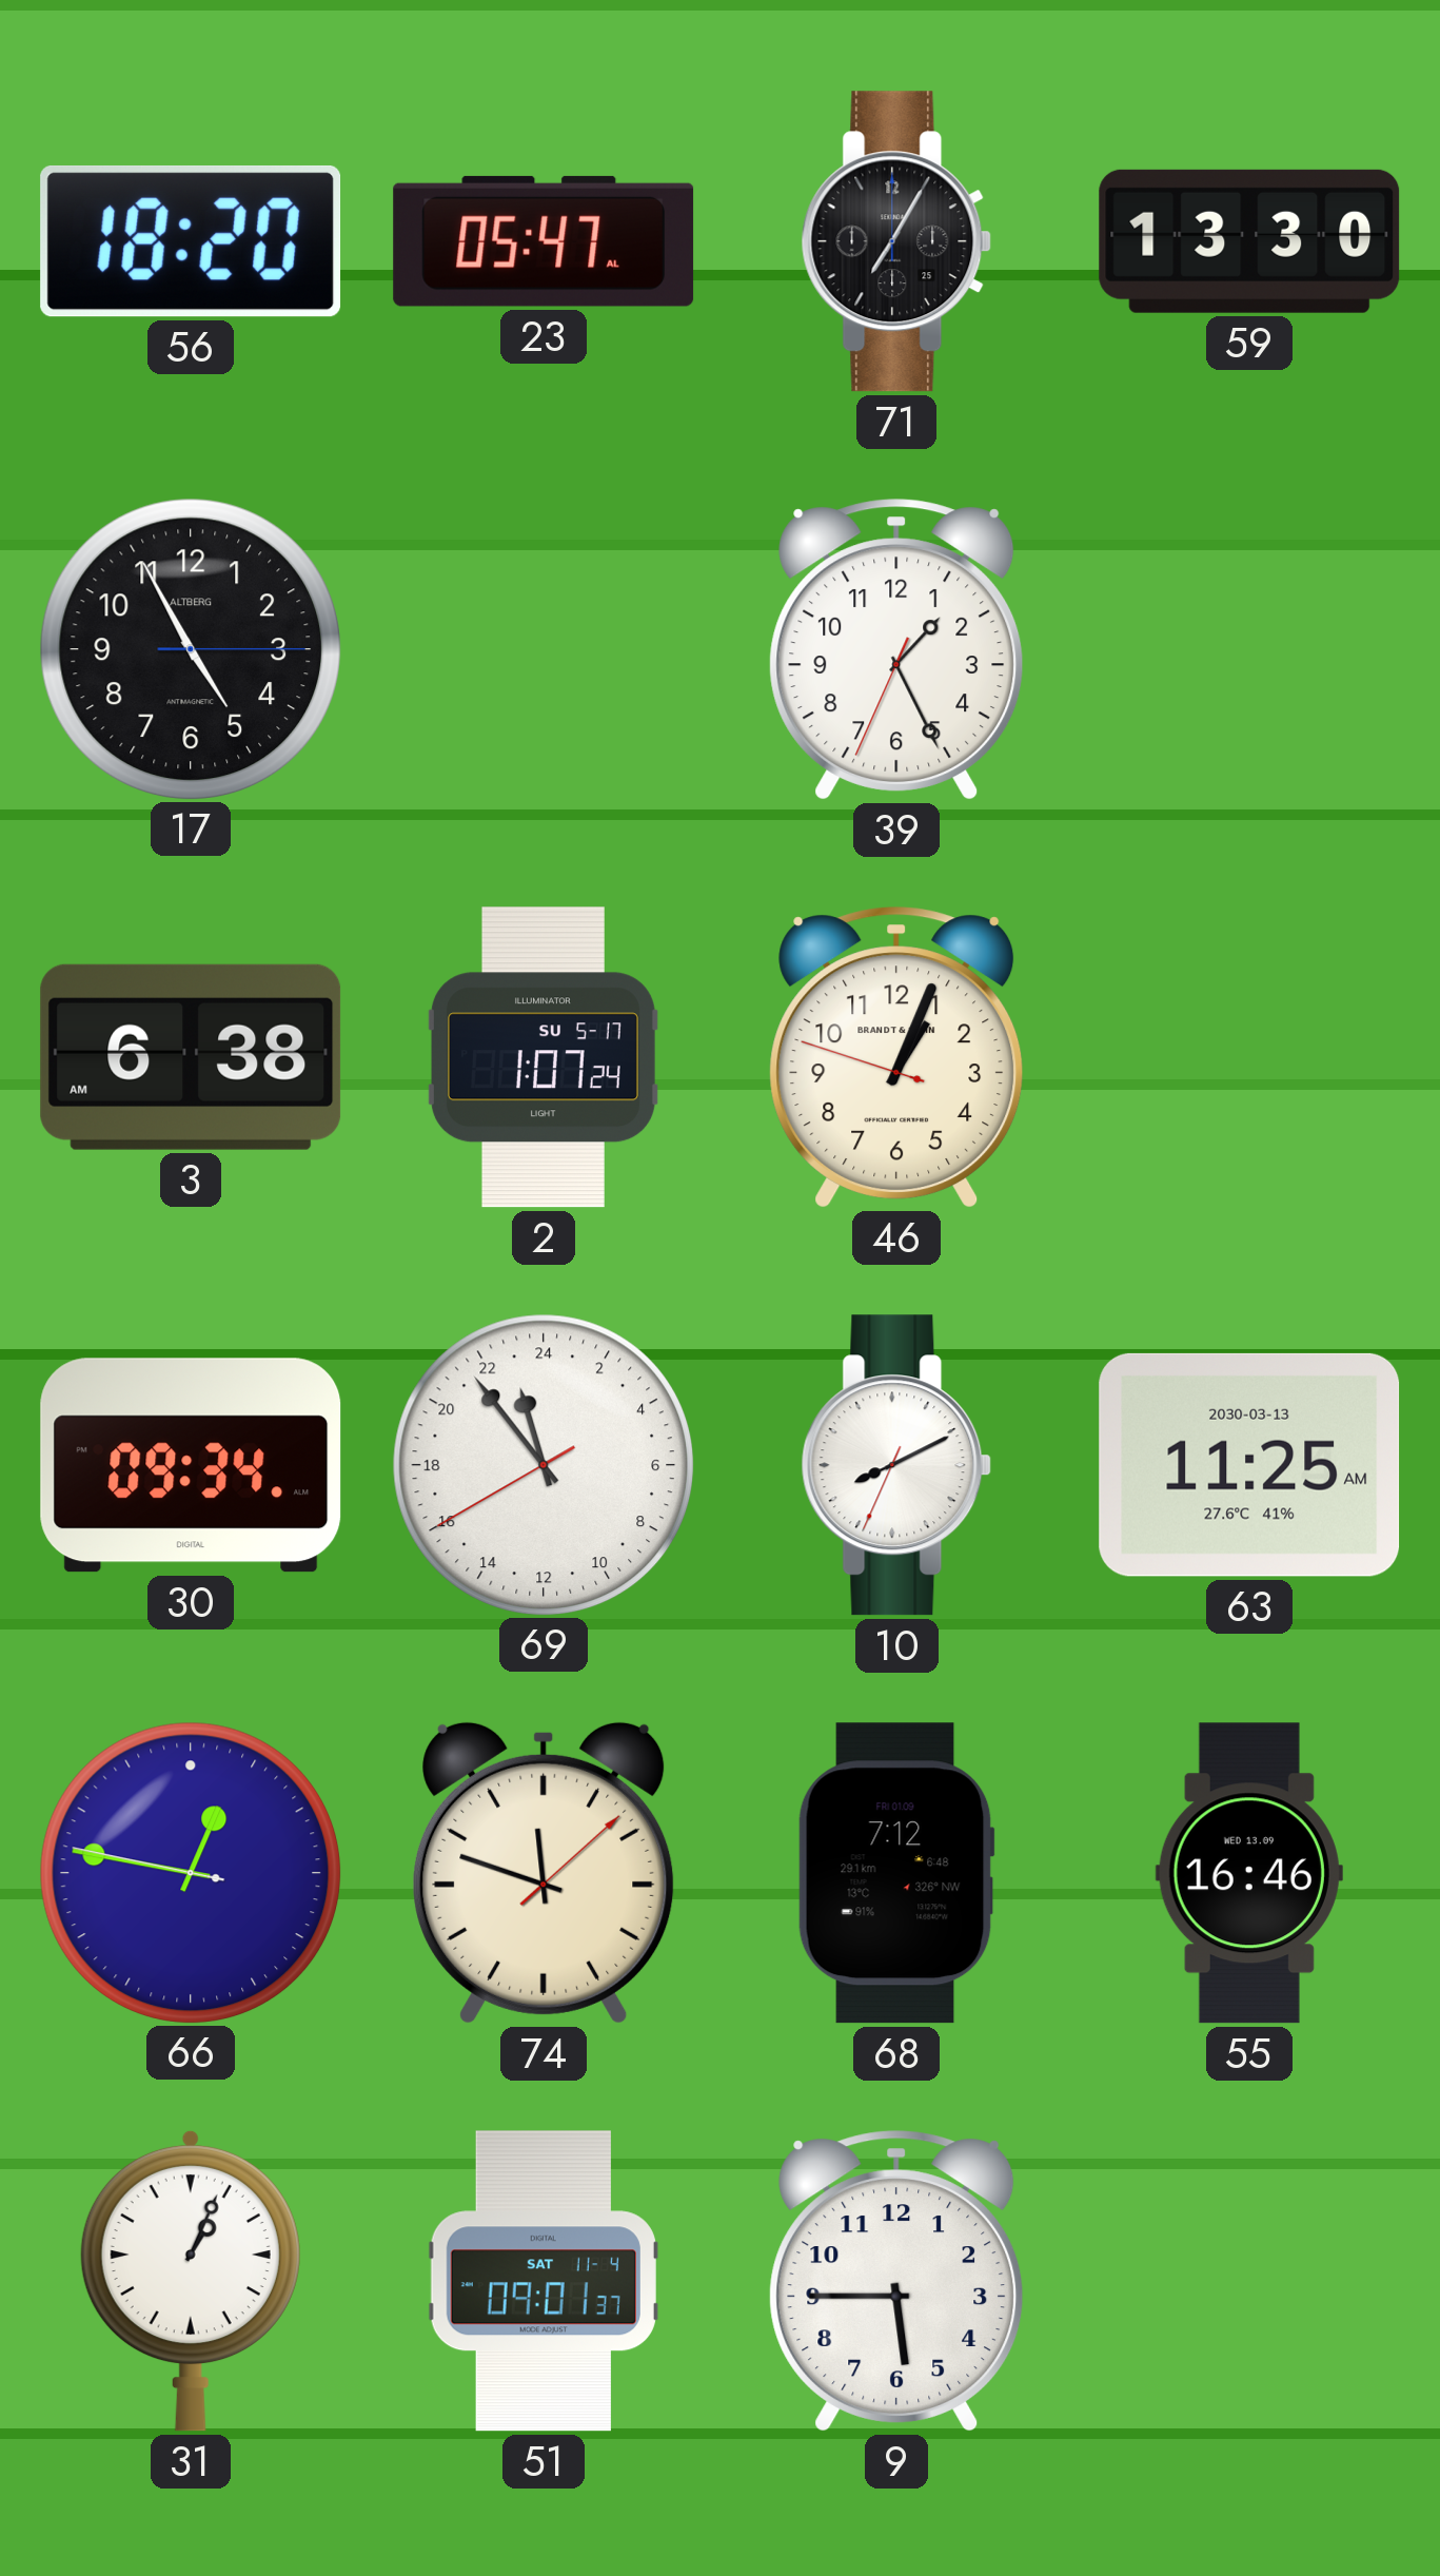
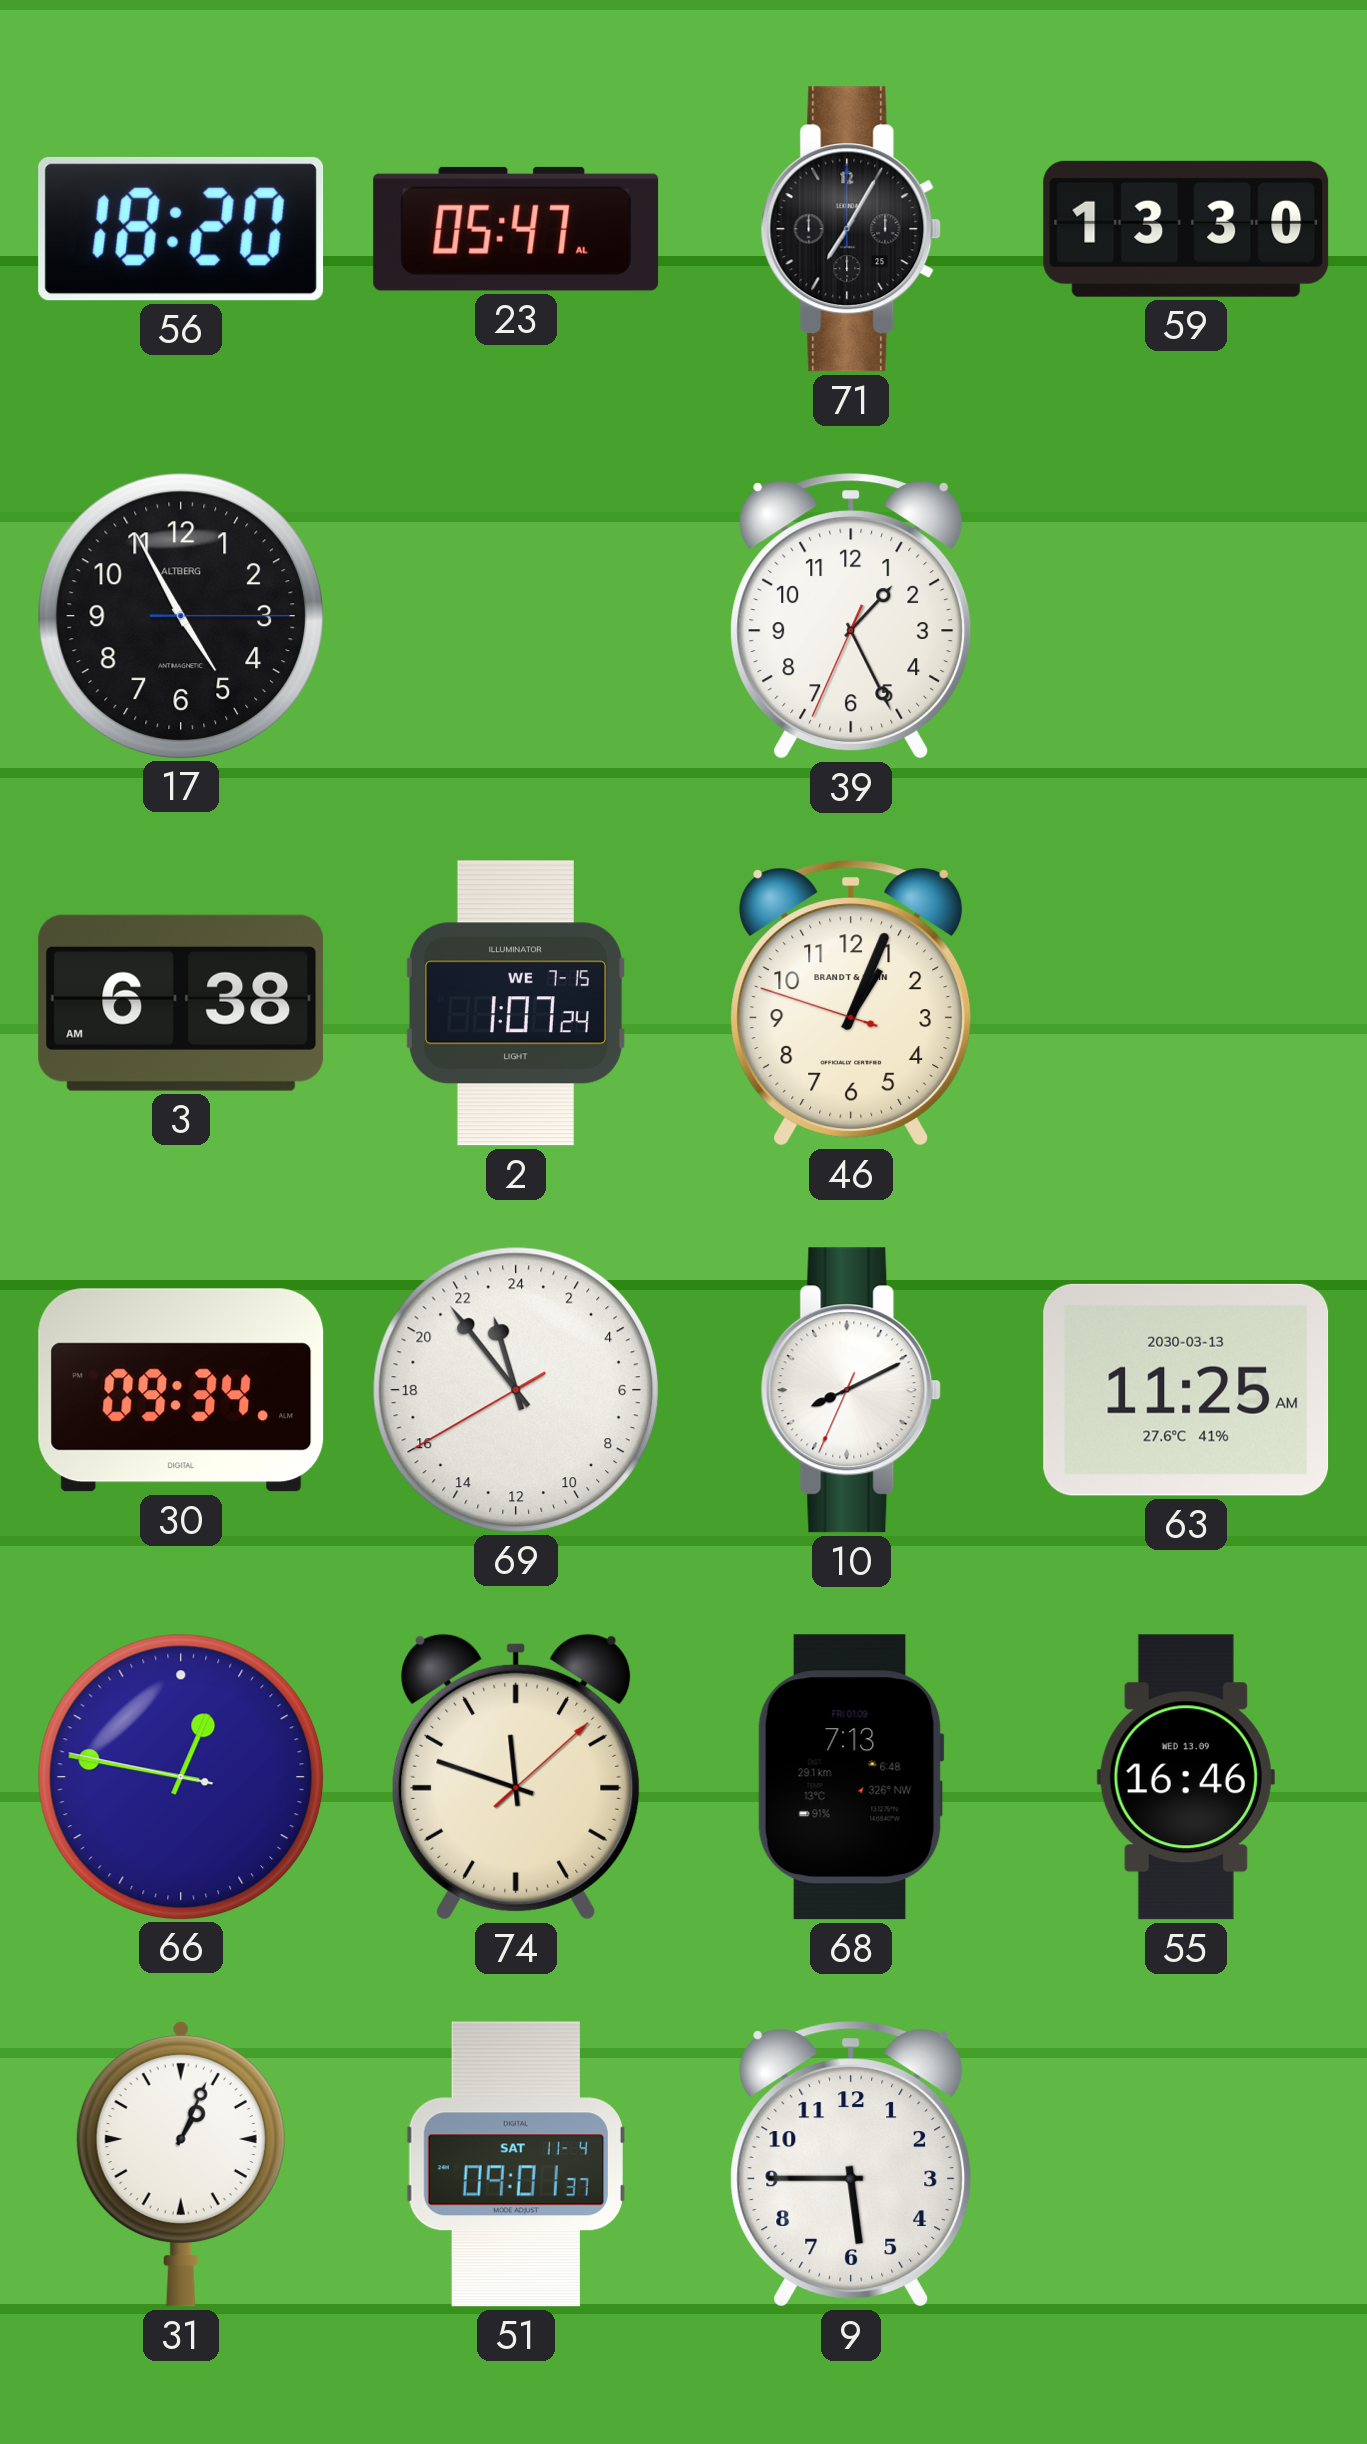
2 date: SU 5-17 -> WE 7-15 (515, 1003)
68: 7:12 -> 7:13 (851, 1777)
